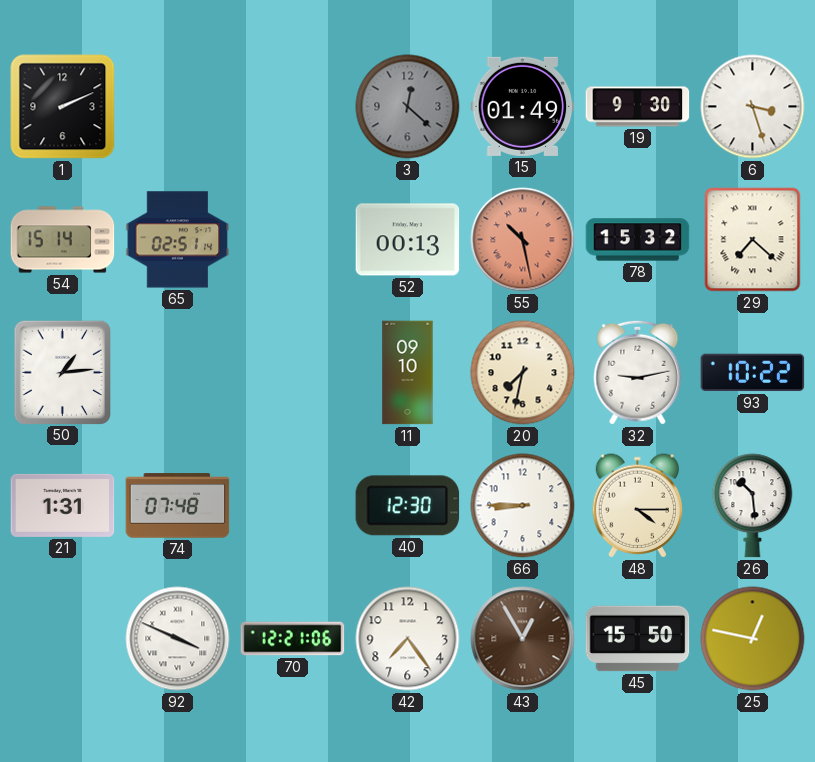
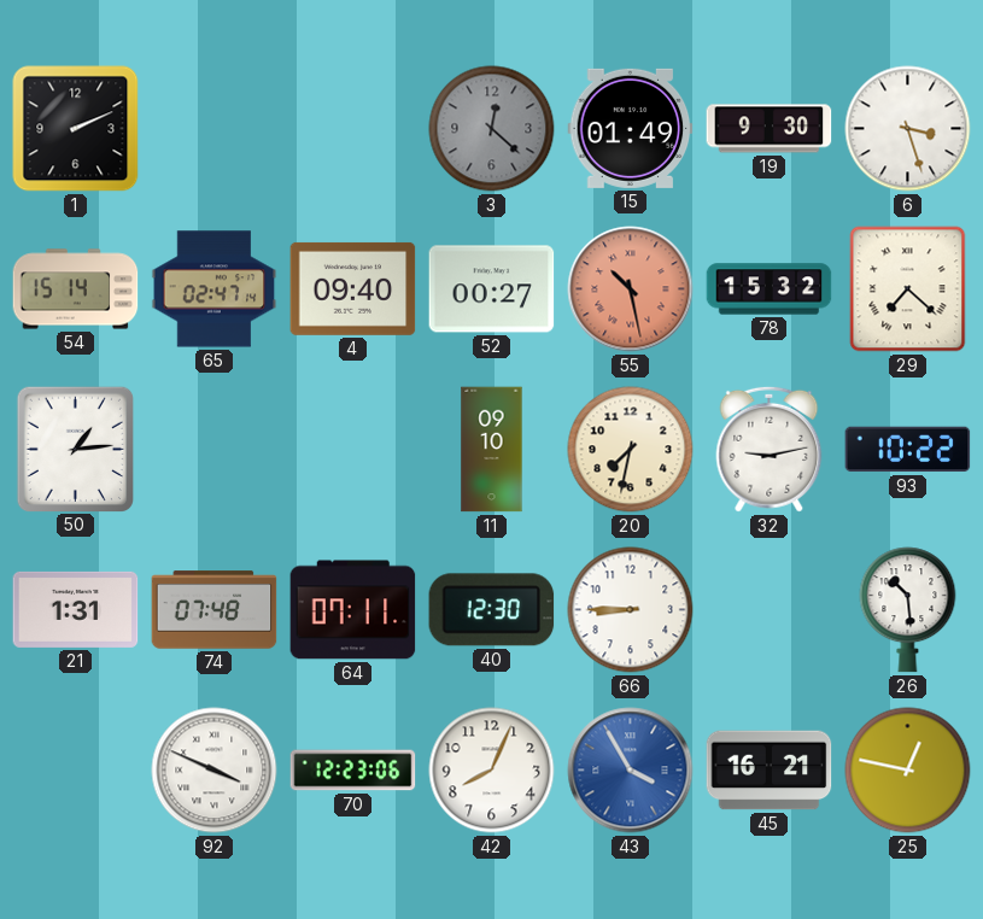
65: 02:51 -> 02:47 (215, 289)
4: none -> 09:40 (353, 288)
52: 00:13 -> 00:27 (492, 289)
64: none -> 07:11 (353, 610)
48: 4:15 -> none (638, 506)
70: 12:21 -> 12:23 (353, 771)
42: 7:24 -> 8:04 (492, 771)
43: 12:55 -> 3:55 (631, 771)
43 dial: brown -> blue (631, 771)
45: 15:50 -> 16:21 (770, 771)
